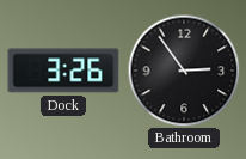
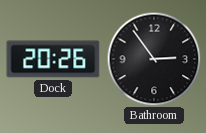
Dock: 3:26 -> 20:26 (53, 59)
